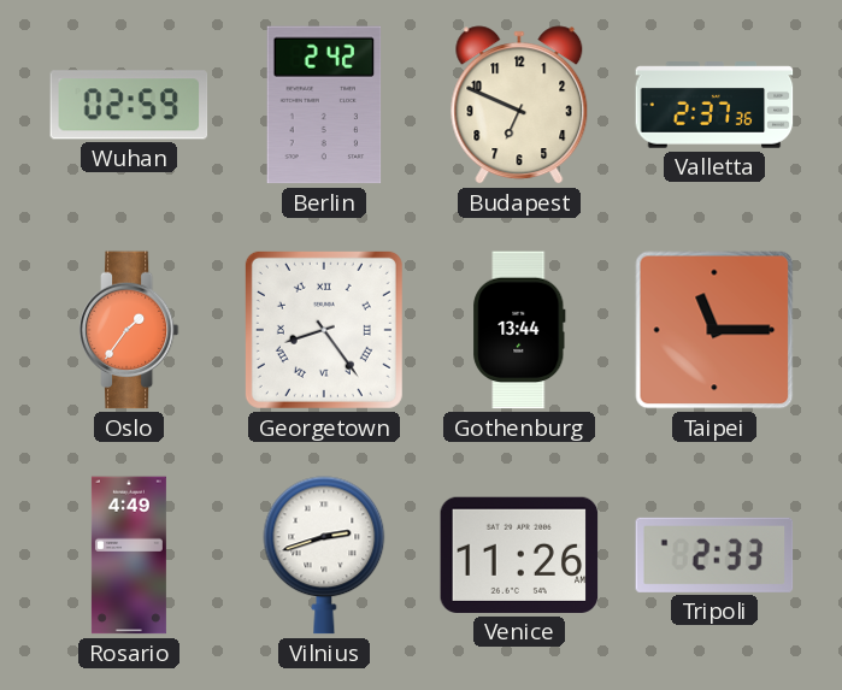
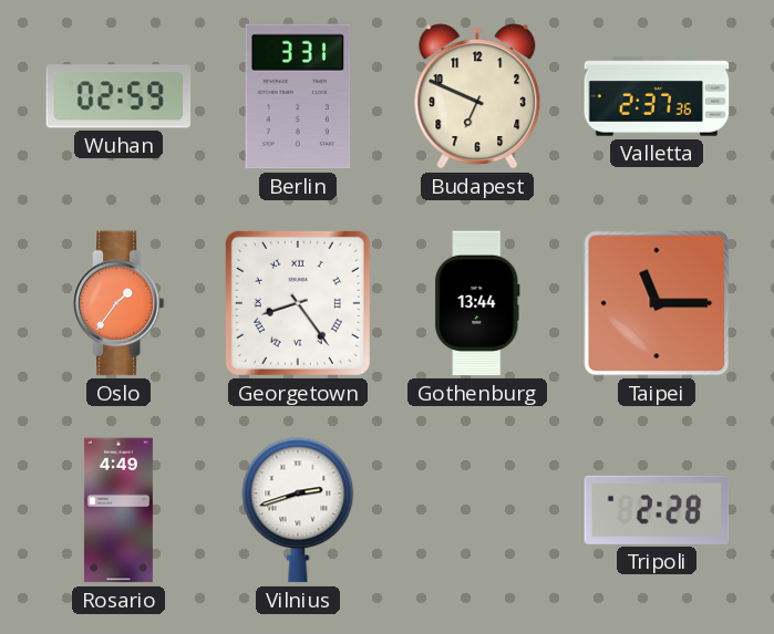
Berlin: 2:42 -> 3:31 (298, 96)
Venice: 11:26 -> none (519, 555)
Tripoli: 2:33 -> 2:28 (657, 510)
